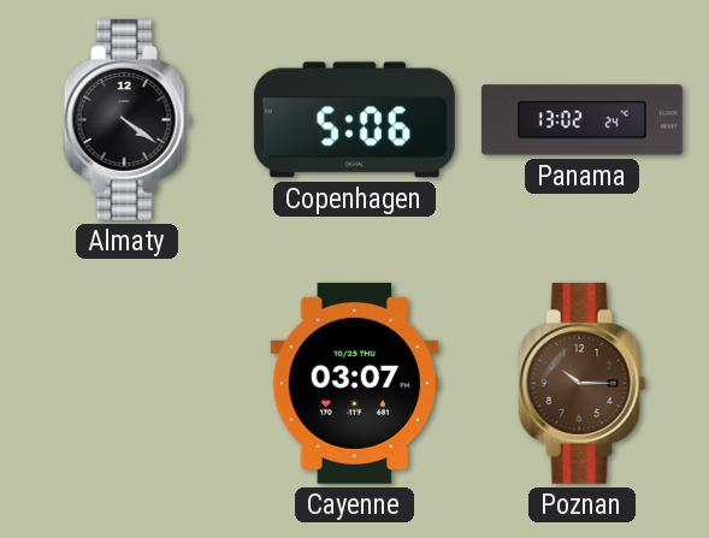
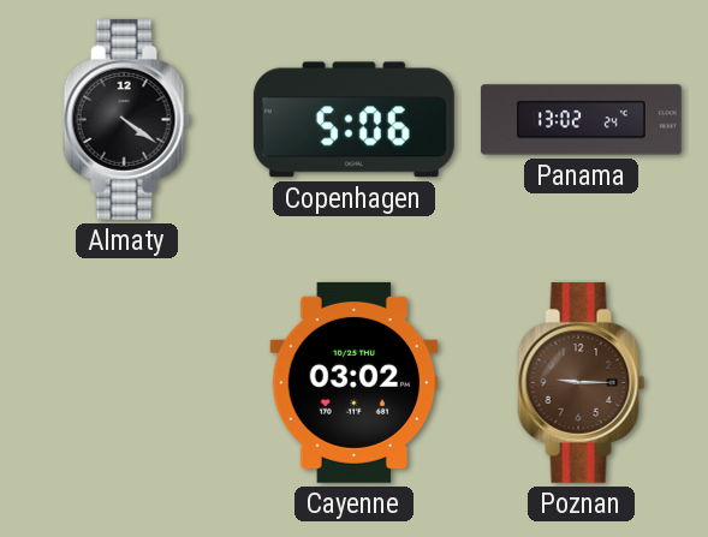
Cayenne: 03:07 -> 03:02 (355, 382)
Poznan: 10:15 -> 9:15 (582, 382)
